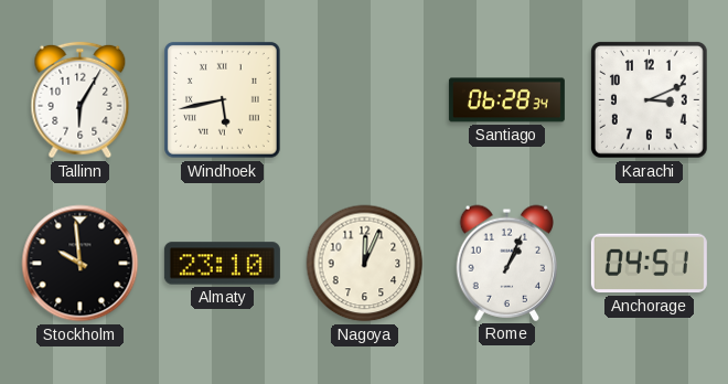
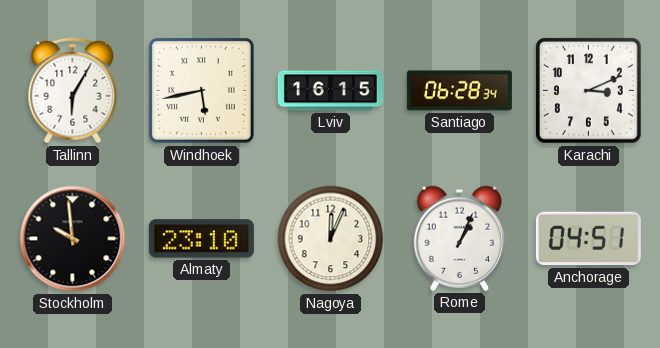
Lviv: none -> 16:15 (330, 91)
